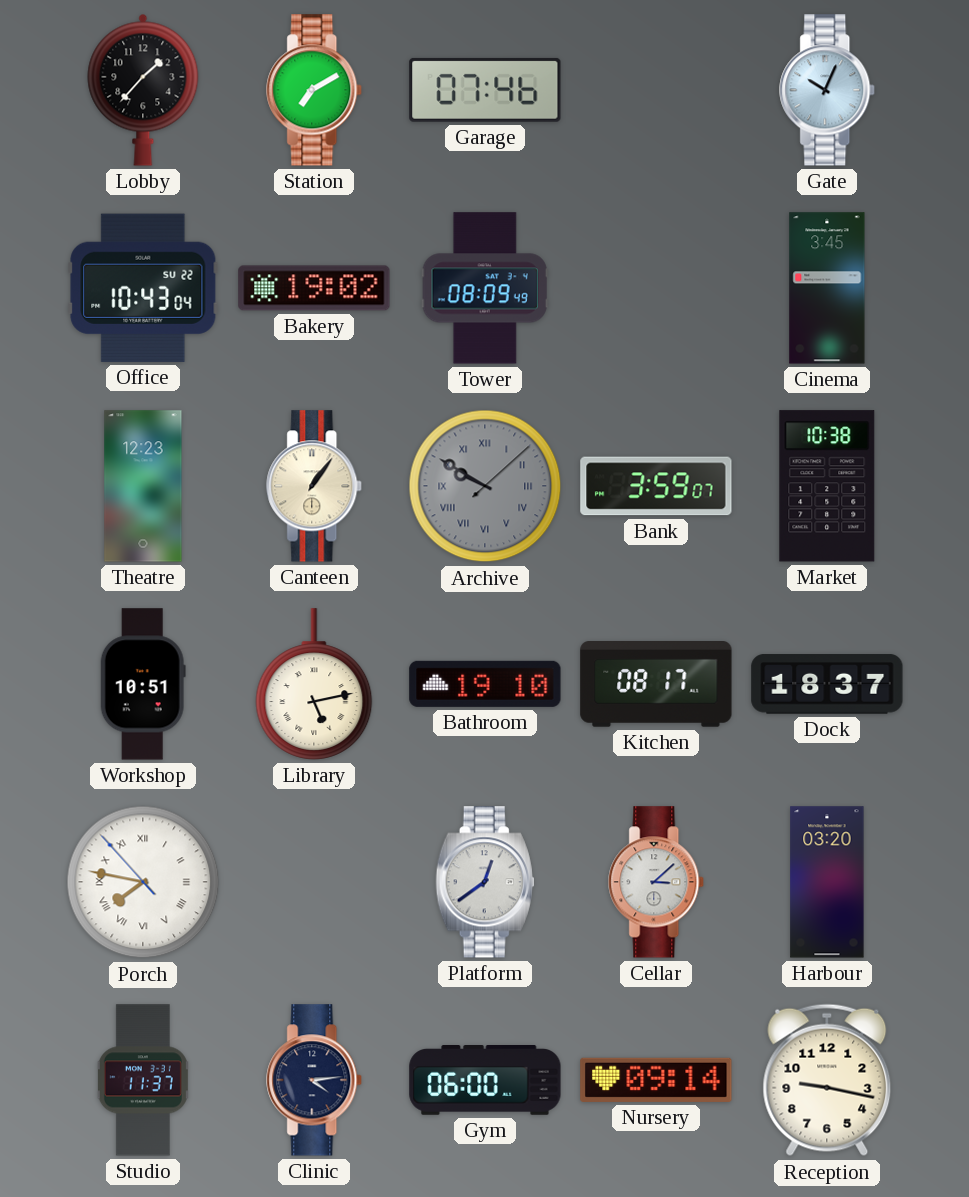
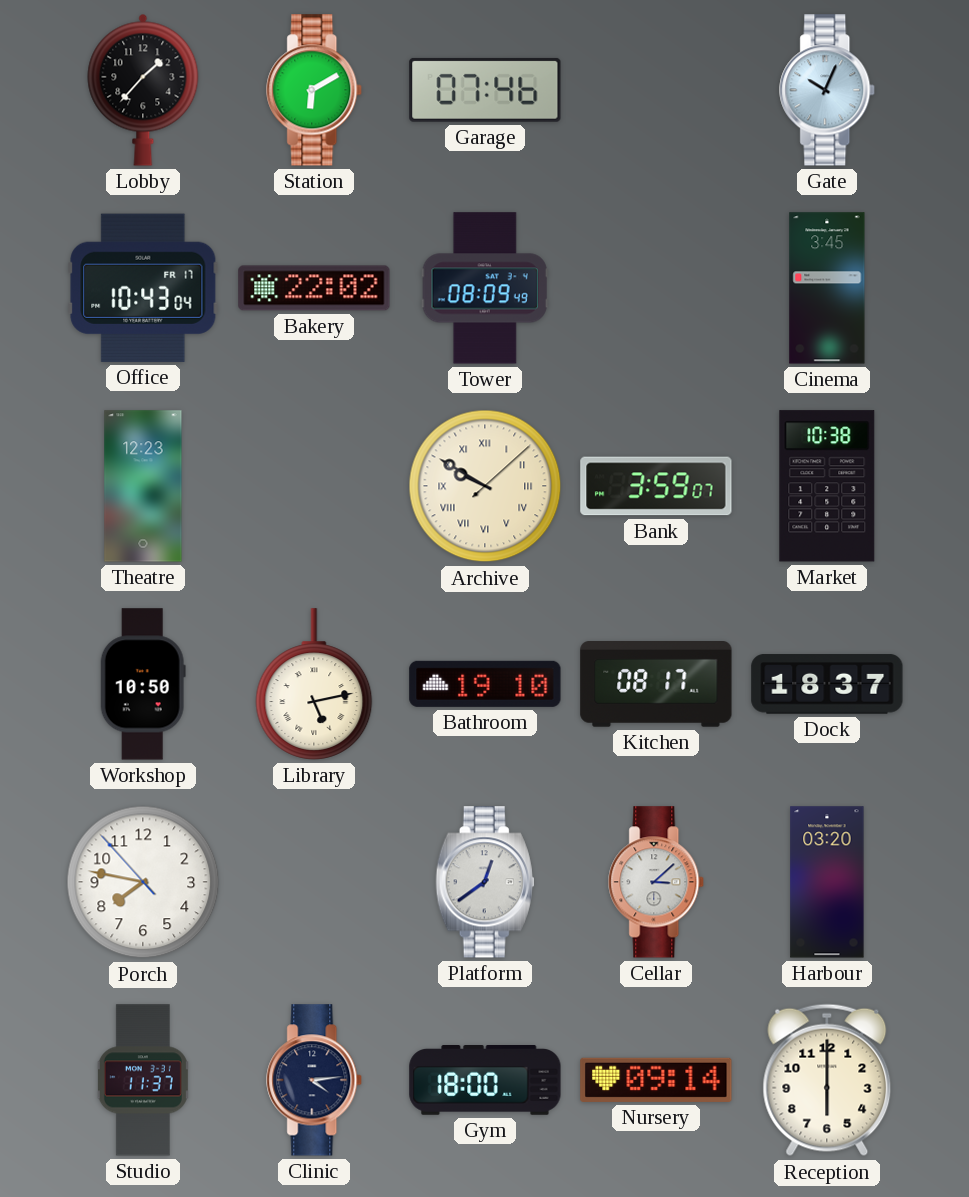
Station: 7:10 -> 6:10 (315, 90)
Office date: SU 22 -> FR 17 (143, 288)
Bakery: 19:02 -> 22:02 (314, 288)
Canteen: 1:06 -> none (315, 486)
Archive dial: grey -> cream (485, 486)
Workshop: 10:51 -> 10:50 (143, 684)
Porch numerals: Roman -> Arabic (143, 882)
Gym: 06:00 -> 18:00 (485, 1081)
Reception: 9:17 -> 6:00 (827, 1080)
